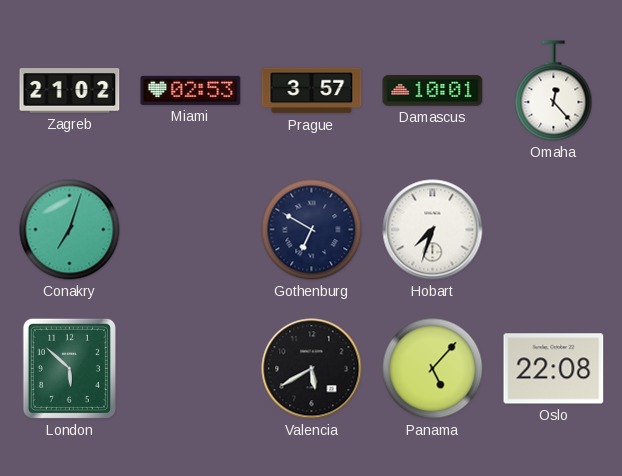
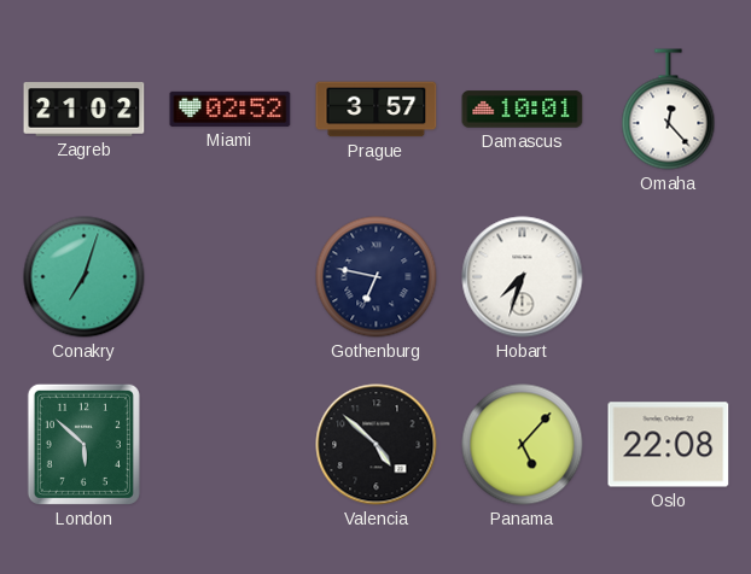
Miami: 02:53 -> 02:52 (231, 109)
Gothenburg: 6:50 -> 6:47 (377, 277)
Valencia: 5:40 -> 4:52 (377, 445)
